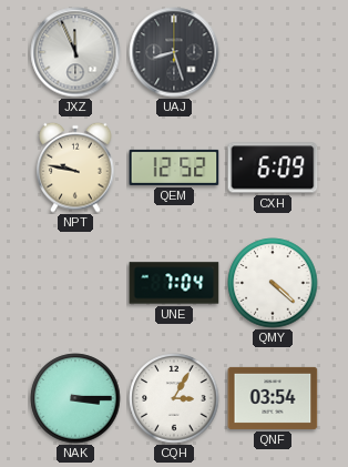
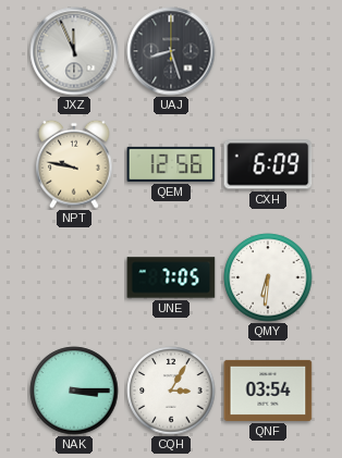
QEM: 12:52 -> 12:56 (171, 164)
UNE: 7:04 -> 7:05 (171, 277)
QMY: 4:22 -> 6:31 (268, 277)
